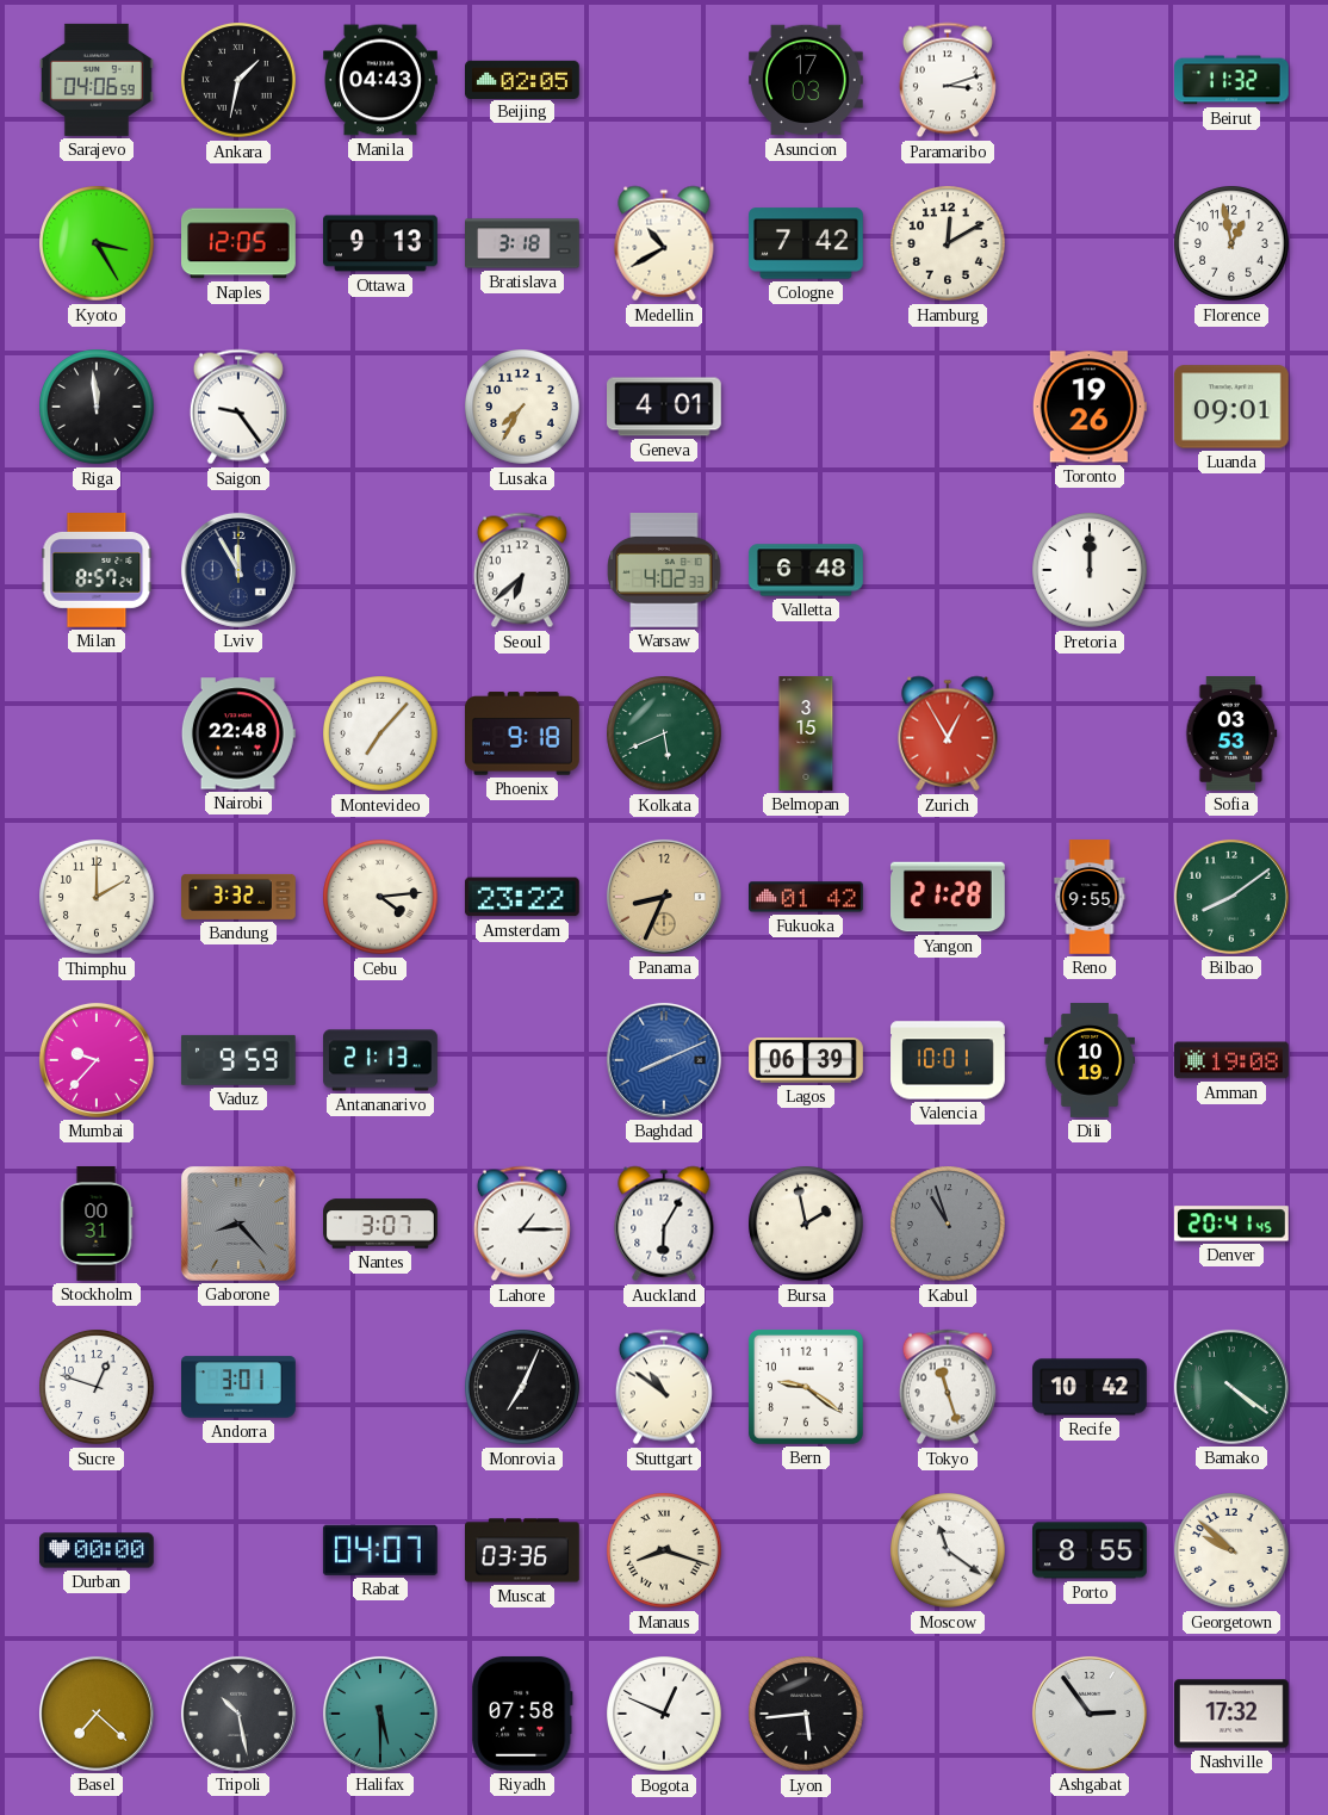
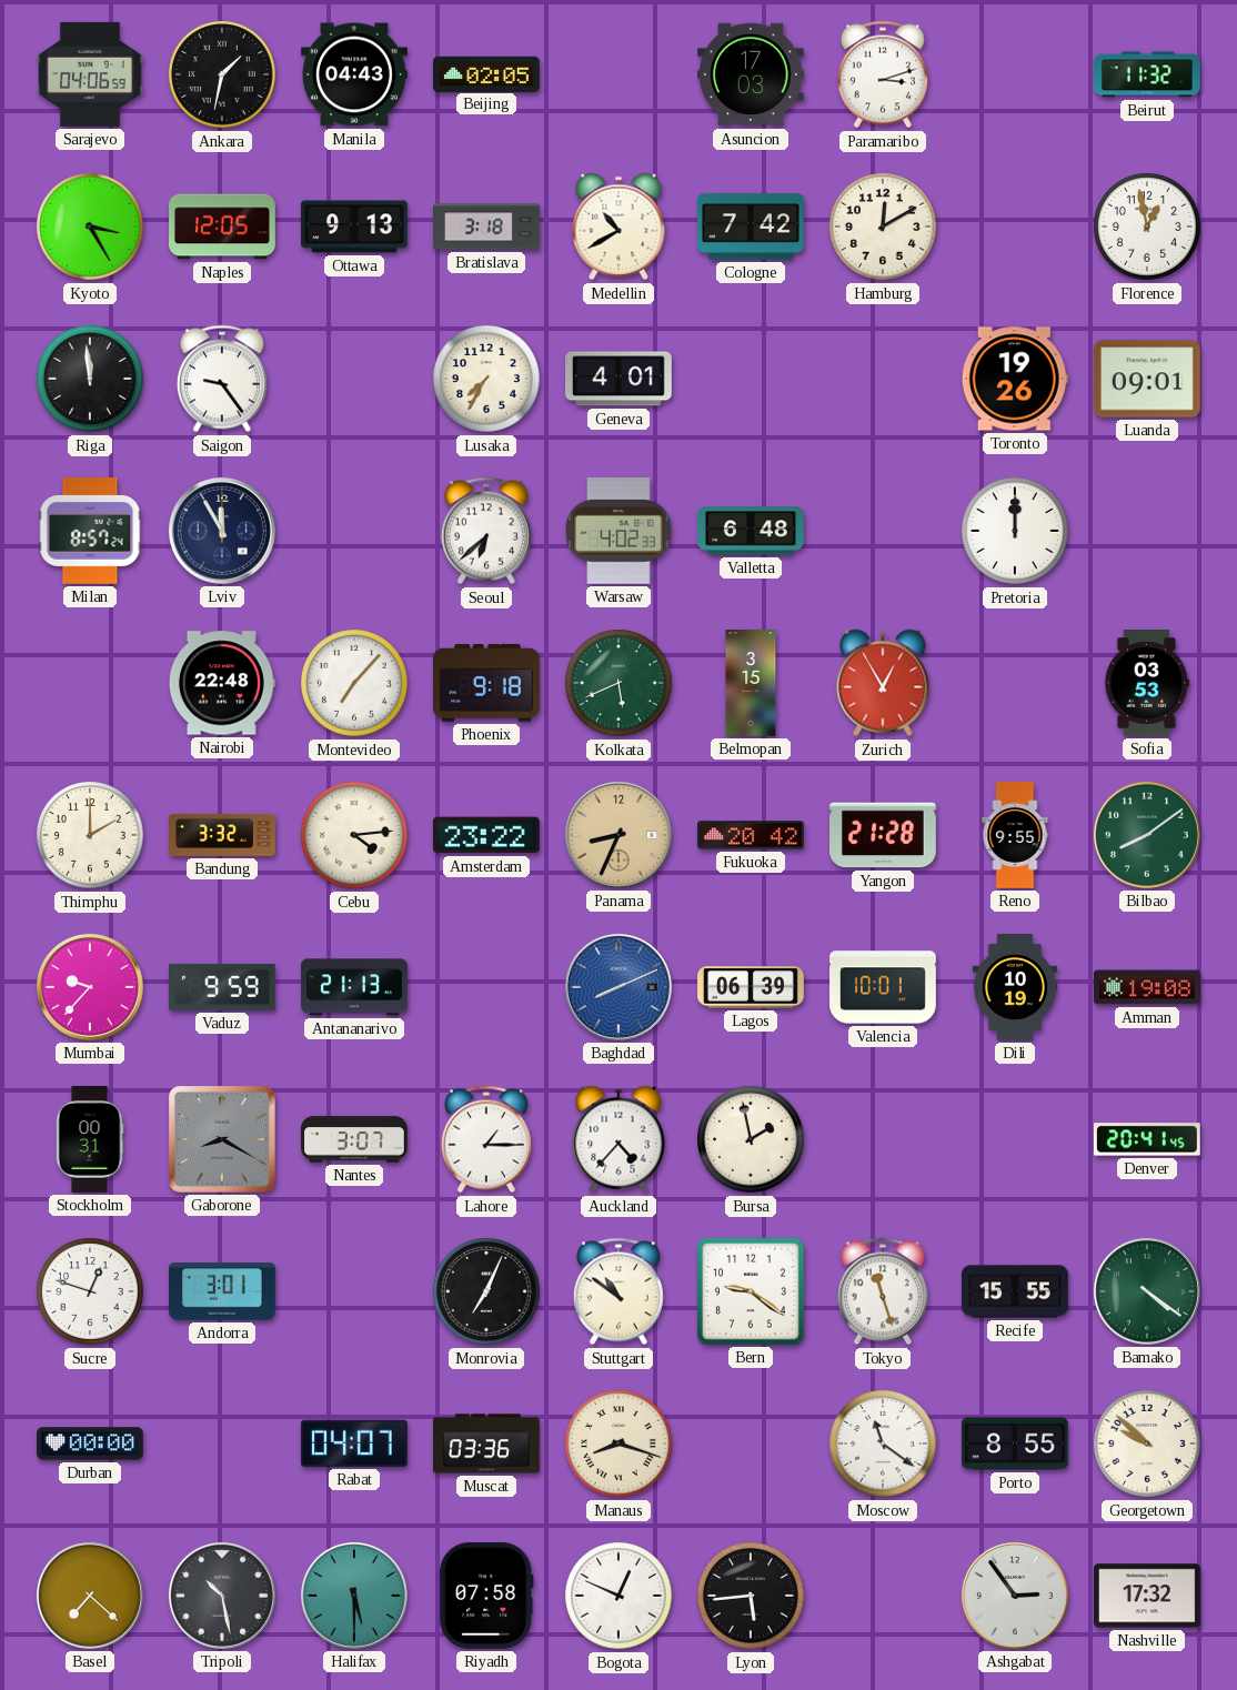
Fukuoka: 01:42 -> 20:42 (752, 835)
Gaborone: 8:23 -> 8:20 (222, 1139)
Auckland: 6:05 -> 4:37 (618, 1139)
Kabul: 10:57 -> none (948, 1224)
Recife: 10:42 -> 15:55 (1016, 1291)
